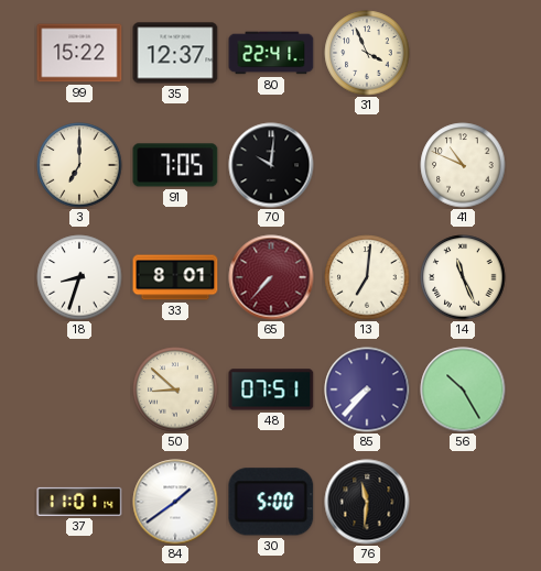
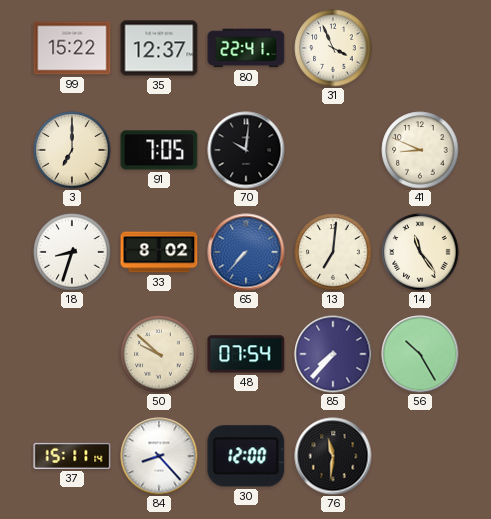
41: 10:49 -> 8:49 (420, 150)
33: 8:01 -> 8:02 (159, 252)
65 dial: burgundy -> blue (246, 252)
14: 11:26 -> 11:24 (420, 252)
50: 8:52 -> 9:52 (159, 354)
48: 07:51 -> 07:54 (246, 354)
37: 11:01 -> 15:11 (72, 456)
84: 1:39 -> 8:23 (159, 456)
30: 5:00 -> 12:00 (246, 456)
